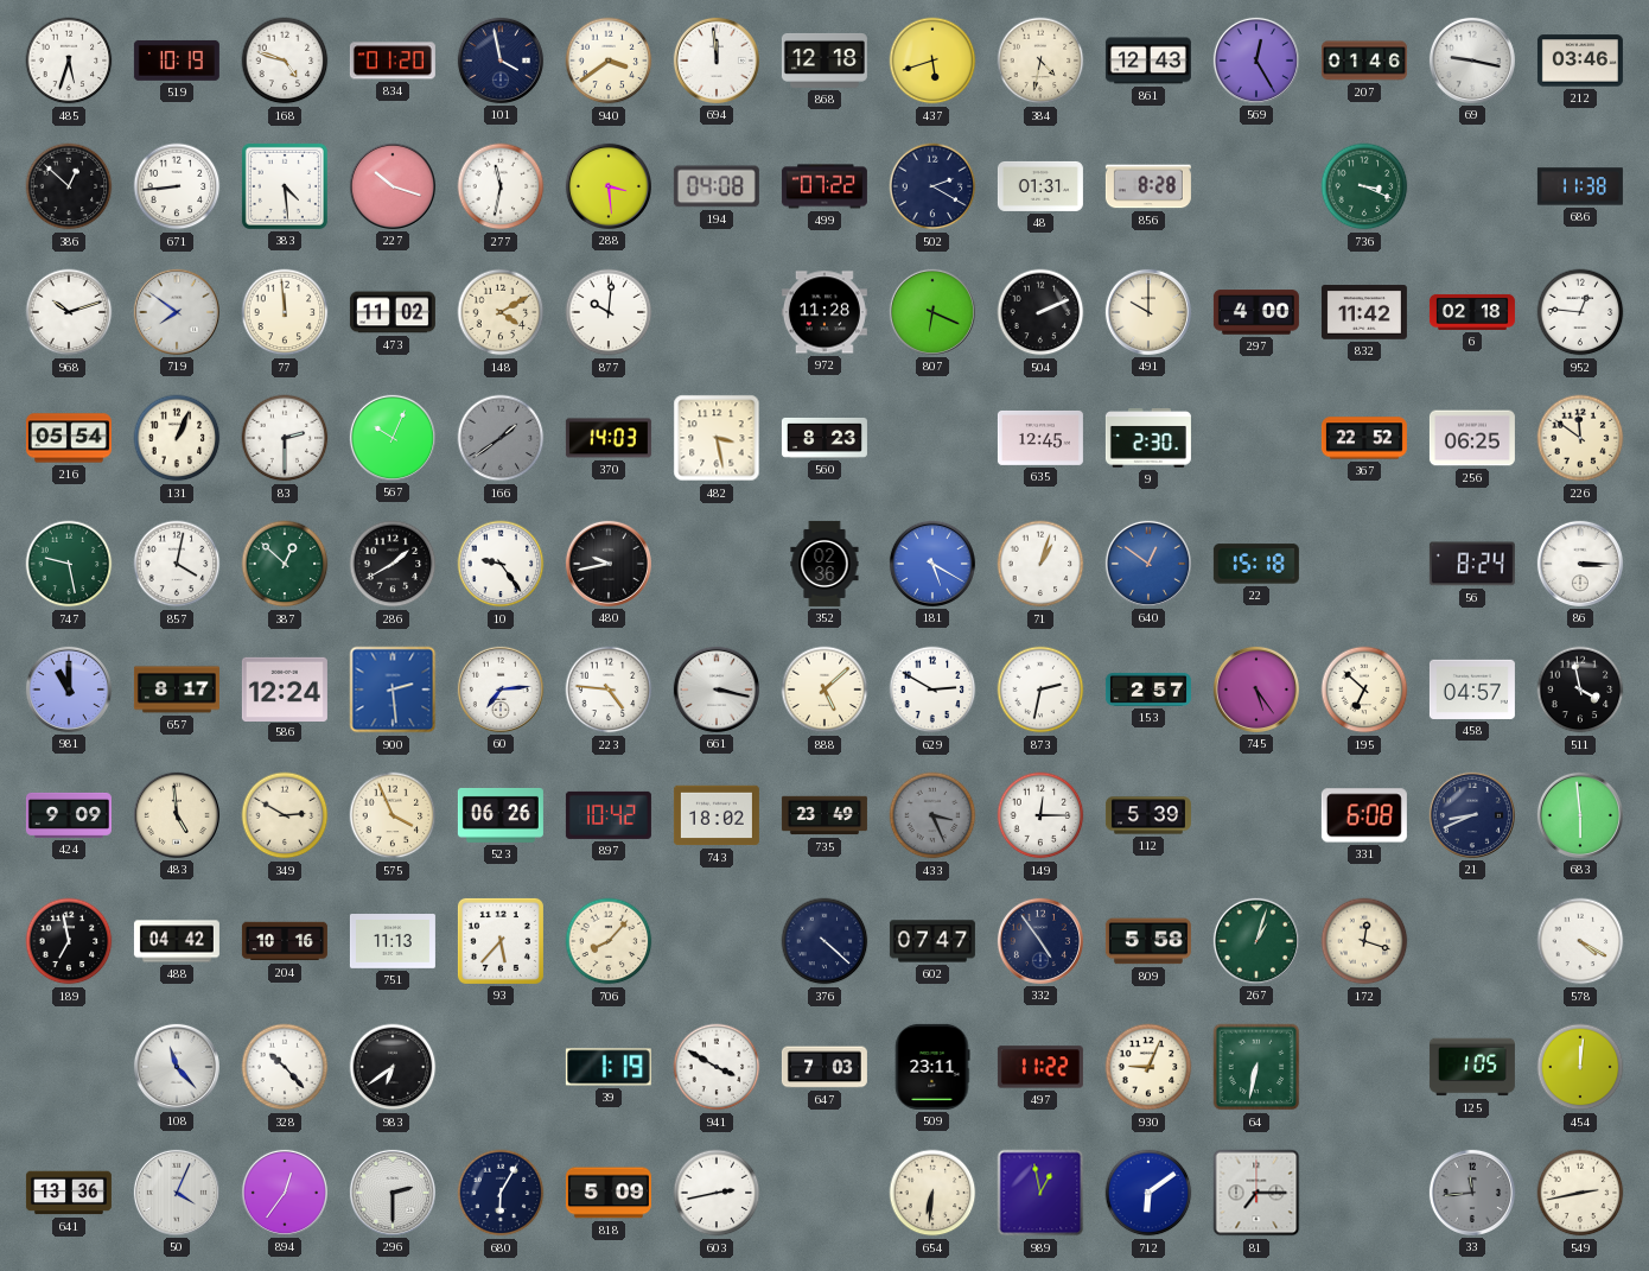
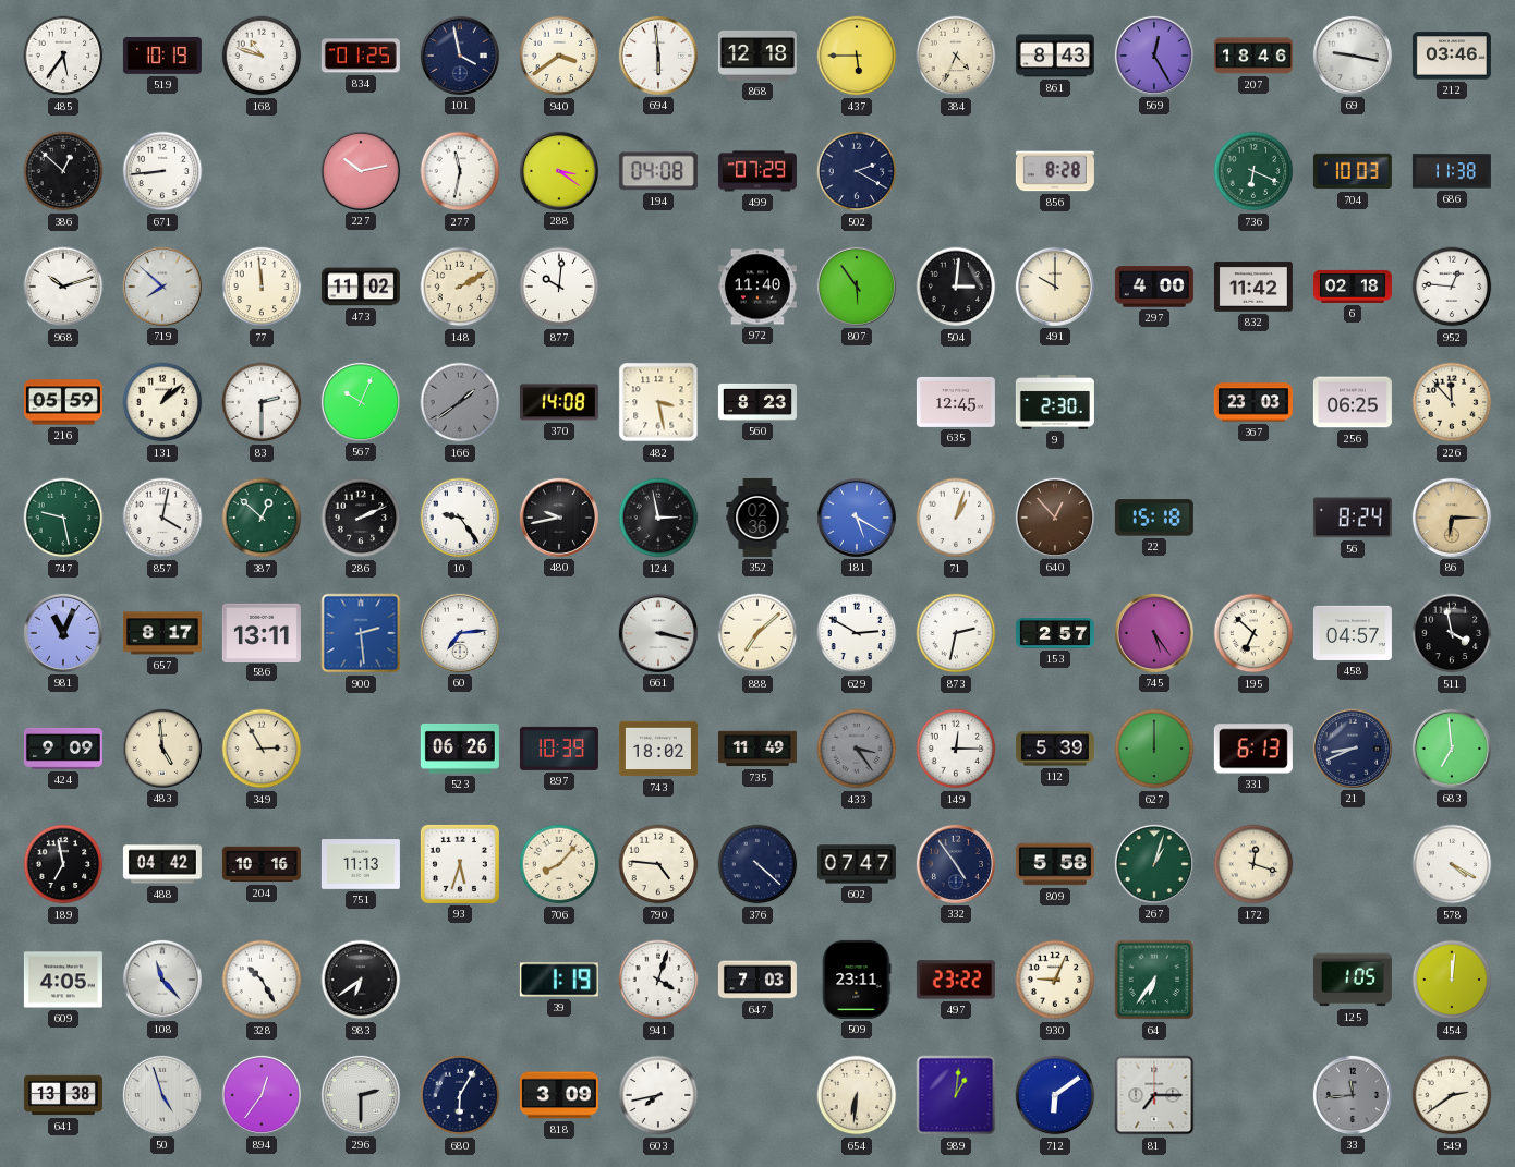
485: 5:33 -> 5:36 (63, 56)
168: 4:48 -> 10:48 (262, 56)
834: 01:20 -> 01:25 (361, 56)
694: 11:59 -> 5:59 (658, 56)
437: 5:42 -> 5:45 (857, 56)
384: 4:32 -> 4:34 (956, 56)
861: 12:43 -> 8:43 (1055, 56)
207: 01:46 -> 18:46 (1253, 56)
383: 4:29 -> none (285, 186)
227: 10:18 -> 10:13 (361, 171)
288: 3:29 -> 3:21 (559, 171)
499: 07:22 -> 07:29 (758, 171)
48: 01:31 -> none (1040, 186)
736: 3:19 -> 6:19 (1253, 171)
704: none -> 10:03 (1353, 171)
719: 7:51 -> 7:52 (162, 287)
148: 4:10 -> 2:10 (460, 287)
972: 11:28 -> 11:40 (758, 287)
807: 6:19 -> 5:54 (857, 287)
504: 2:11 -> 3:01 (956, 287)
216: 05:54 -> 05:59 (63, 402)
131: 1:04 -> 1:08 (162, 402)
370: 14:03 -> 14:08 (559, 402)
367: 22:52 -> 23:03 (1253, 402)
226: 11:51 -> 11:53 (1452, 402)
286: 1:40 -> 2:11 (361, 518)
124: none -> 2:58 (658, 518)
640: 12:51 -> 12:53 (1055, 518)
640 dial: blue -> brown (1055, 518)
86: 3:15 -> 6:15 (1452, 518)
86 dial: white -> champagne (1452, 518)
981: 11:00 -> 11:04 (63, 633)
586: 12:24 -> 13:11 (262, 632)
223: 4:46 -> none (609, 689)
888: 5:08 -> 7:08 (758, 633)
349: 2:50 -> 2:55 (262, 749)
575: 3:56 -> none (393, 815)
897: 10:42 -> 10:39 (559, 749)
735: 23:49 -> 11:49 (758, 749)
433: 3:26 -> 3:24 (857, 749)
627: none -> 12:00 (1154, 749)
331: 6:08 -> 6:13 (1253, 749)
683: 5:59 -> 6:59 (1452, 749)
93: 5:37 -> 5:33 (460, 864)
790: none -> 4:46 (658, 864)
609: none -> 4:05 (63, 980)
328: 10:23 -> 10:25 (262, 980)
941: 3:50 -> 4:03 (658, 980)
497: 11:22 -> 23:22 (956, 980)
64: 6:32 -> 6:36 (1154, 980)
641: 13:36 -> 13:38 (63, 1095)
50: 4:04 -> 4:57 (162, 1095)
818: 5:09 -> 3:09 (559, 1095)
603: 2:43 -> 7:43 (658, 1095)
989: 12:58 -> 1:01 (956, 1095)
549: 2:43 -> 2:39 (1452, 1095)
